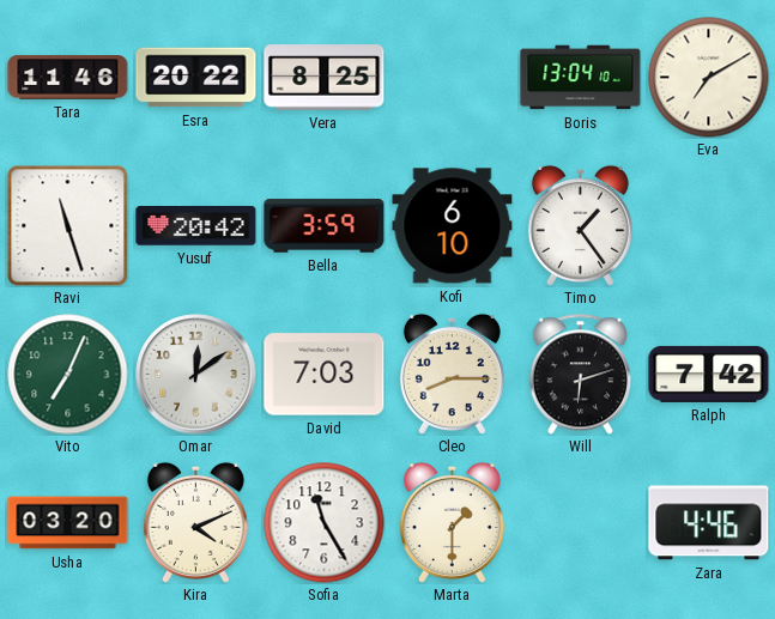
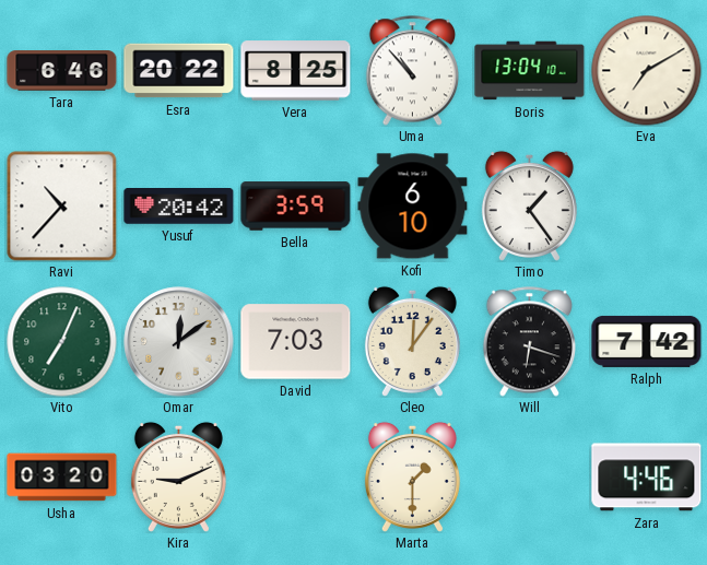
Tara: 11:46 -> 6:46 (62, 71)
Uma: none -> 10:53 (412, 71)
Ravi: 11:27 -> 10:37 (62, 207)
Cleo: 8:15 -> 12:06 (412, 341)
Will: 6:12 -> 6:18 (529, 342)
Kira: 4:11 -> 9:11 (178, 476)
Sofia: 11:25 -> none (325, 523)
